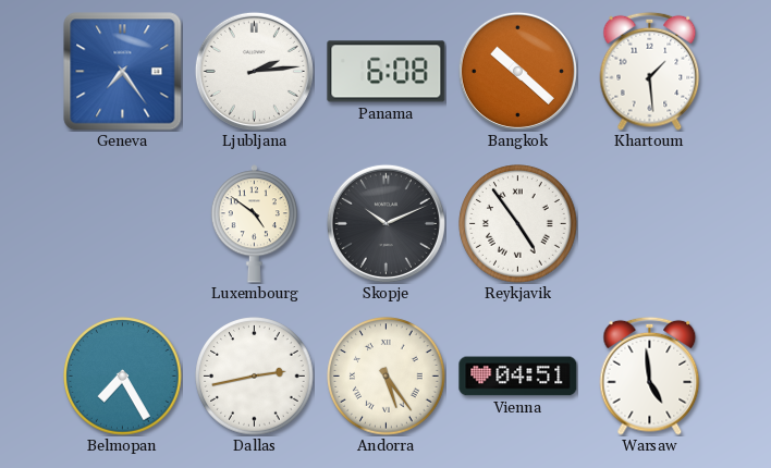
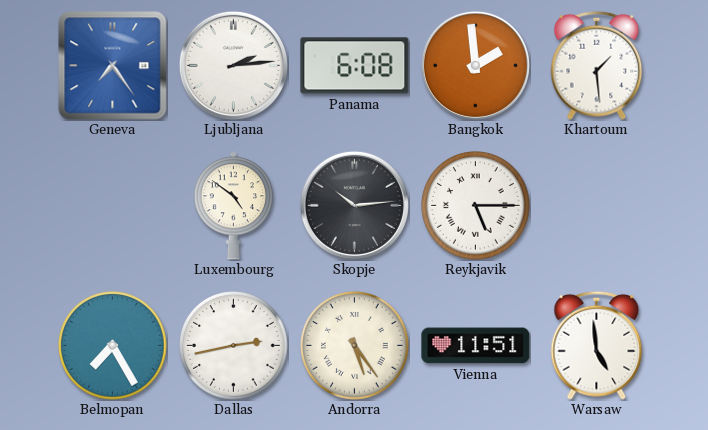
Bangkok: 10:22 -> 1:59 (475, 65)
Skopje: 10:11 -> 10:14 (354, 205)
Reykjavik: 4:54 -> 5:15 (476, 206)
Vienna: 04:51 -> 11:51 (476, 346)
